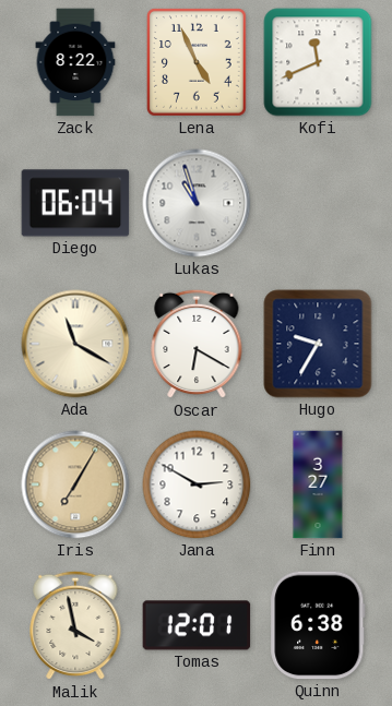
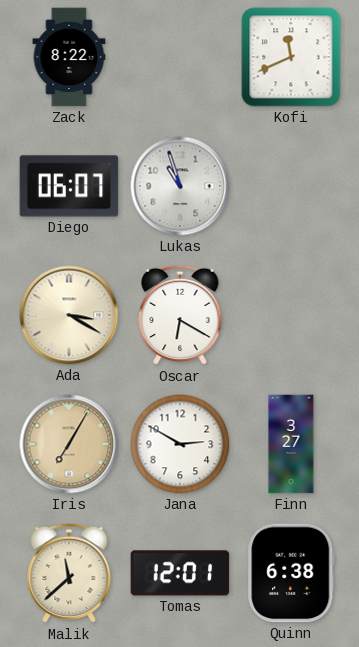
Lena: 4:56 -> none (197, 63)
Diego: 06:04 -> 06:07 (69, 186)
Ada: 11:20 -> 3:20 (69, 315)
Hugo: 9:35 -> none (318, 344)
Malik: 3:58 -> 11:38 (69, 573)
